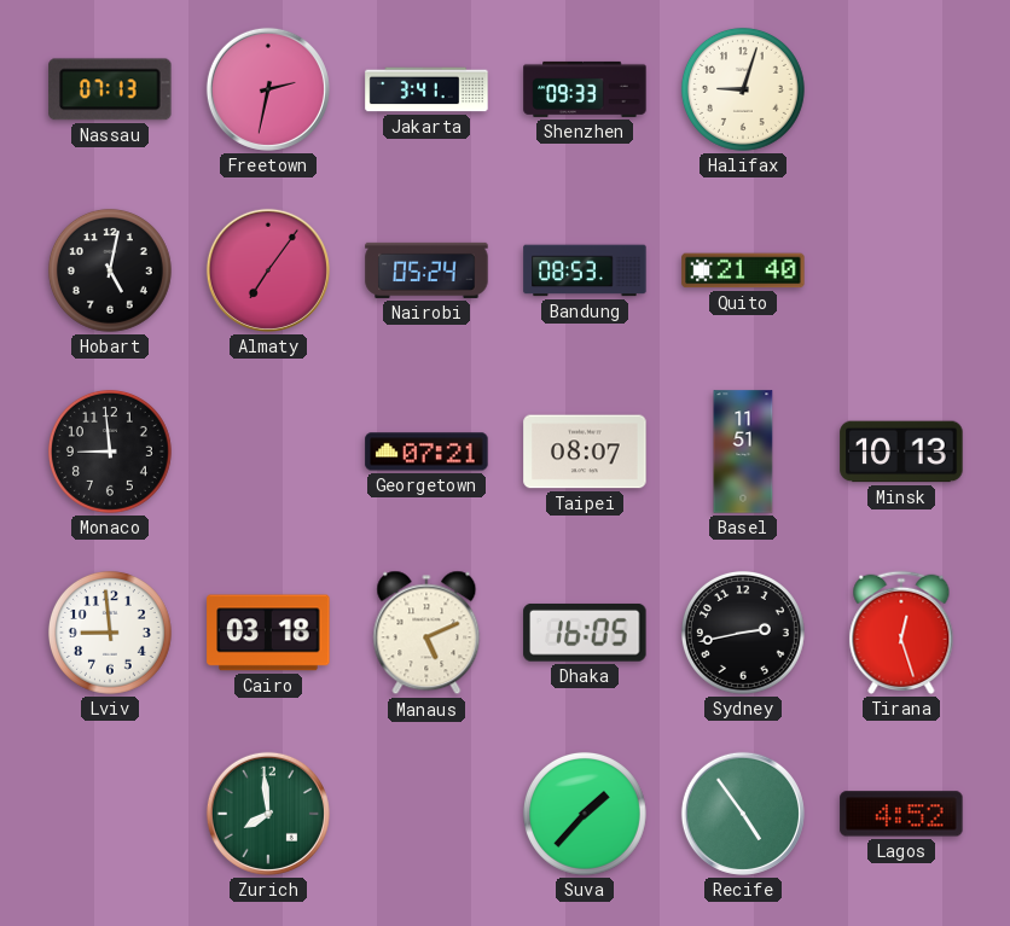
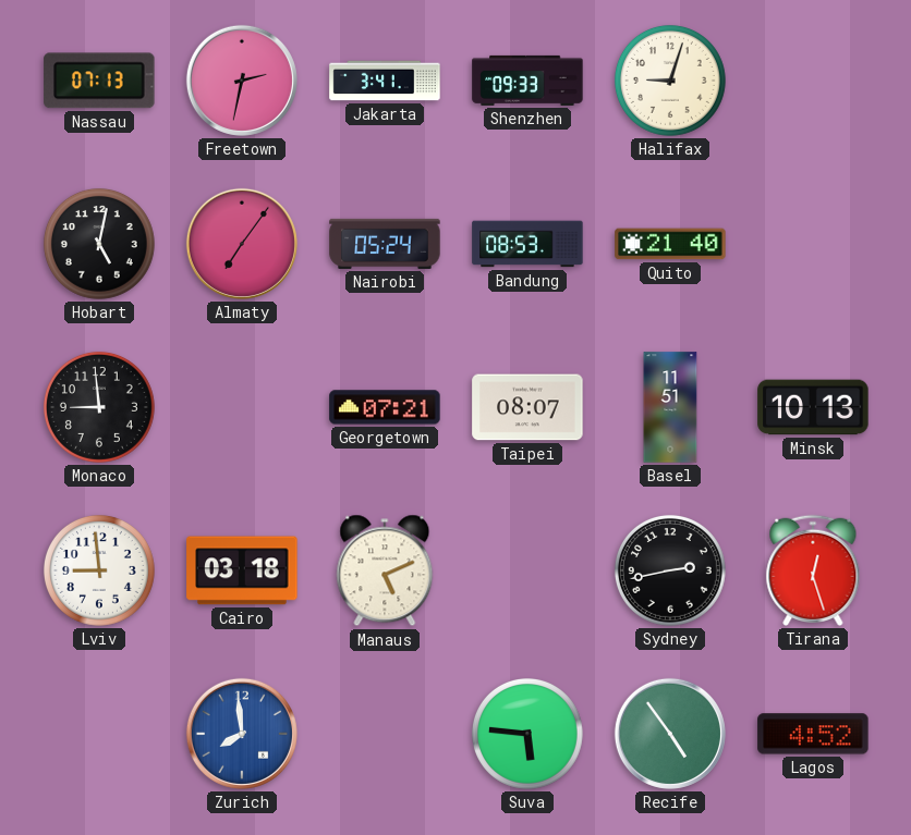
Dhaka: 16:05 -> none (585, 633)
Zurich dial: green -> blue (242, 734)
Suva: 1:37 -> 5:46 (527, 734)
